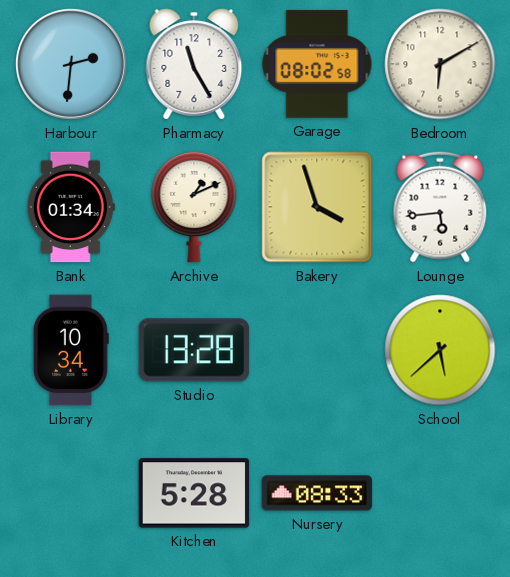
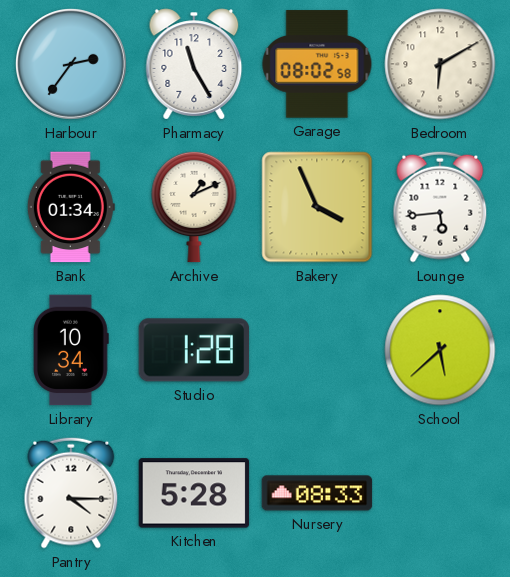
Harbour: 2:31 -> 2:36 (72, 65)
Bakery: 3:57 -> 3:56 (317, 207)
Studio: 13:28 -> 1:28 (194, 350)
Pantry: none -> 4:15 (71, 493)
